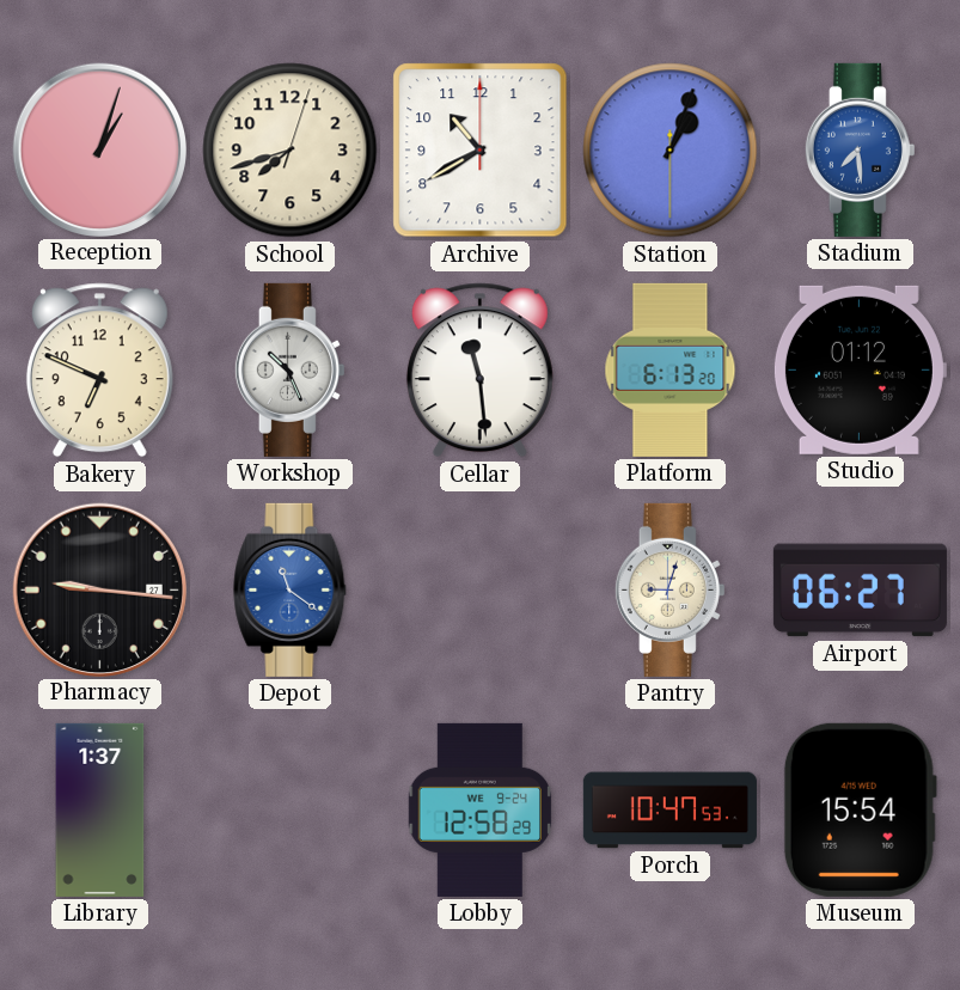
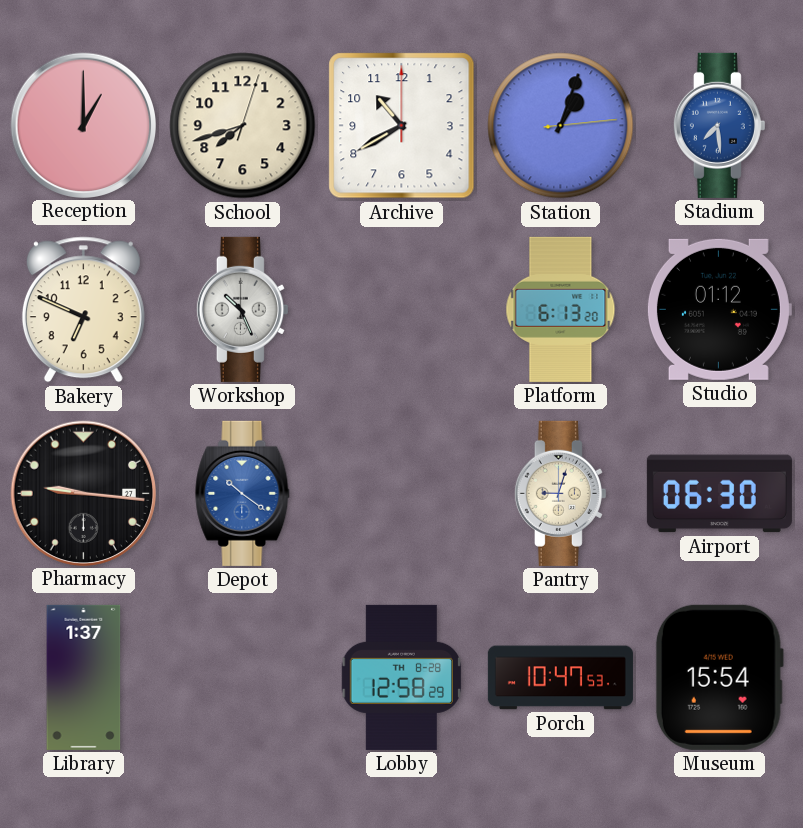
Reception: 1:03 -> 1:00 (83, 125)
Station: 1:03:30 -> 1:03:14 (561, 126)
Cellar: 11:29 -> none (479, 371)
Depot: 11:21 -> 10:21 (243, 493)
Airport: 06:27 -> 06:30 (719, 494)
Lobby date: WE 9-24 -> TH 8-28 (401, 677)
